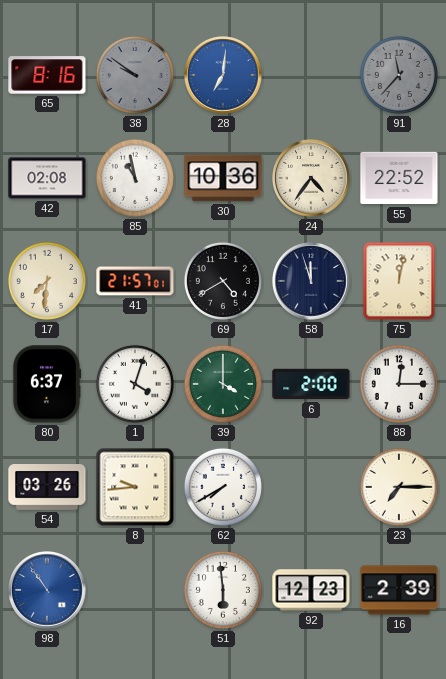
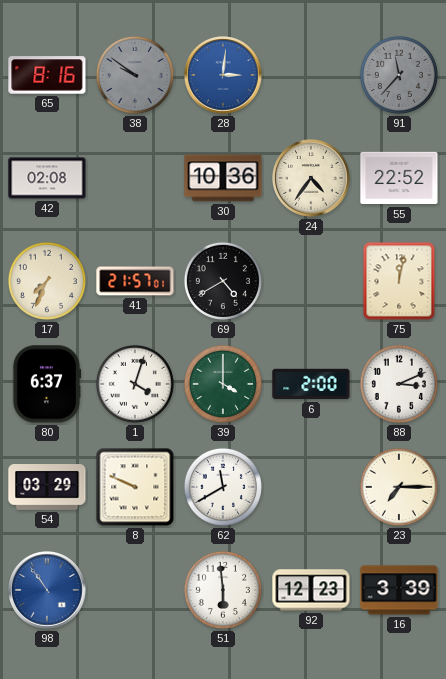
28: 7:01 -> 3:01 (223, 75)
85: 10:58 -> none (135, 178)
17: 7:31 -> 7:34 (47, 281)
58: 11:57 -> none (311, 281)
88: 12:15 -> 3:11 (399, 384)
54: 03:26 -> 03:29 (47, 488)
8: 9:44 -> 9:49 (135, 487)
62: 7:40 -> 11:40 (223, 487)
16: 2:39 -> 3:39 (399, 590)
